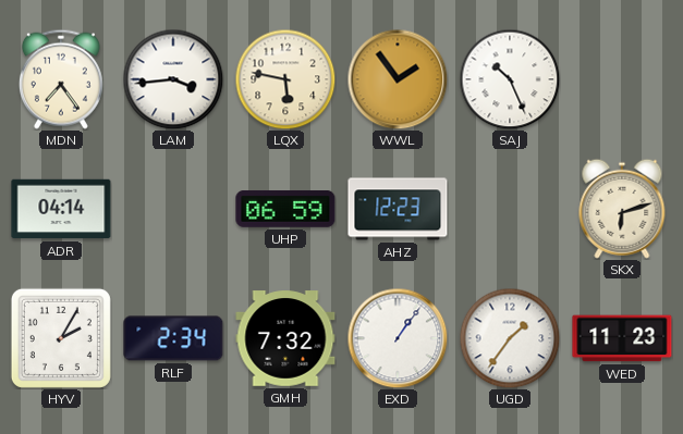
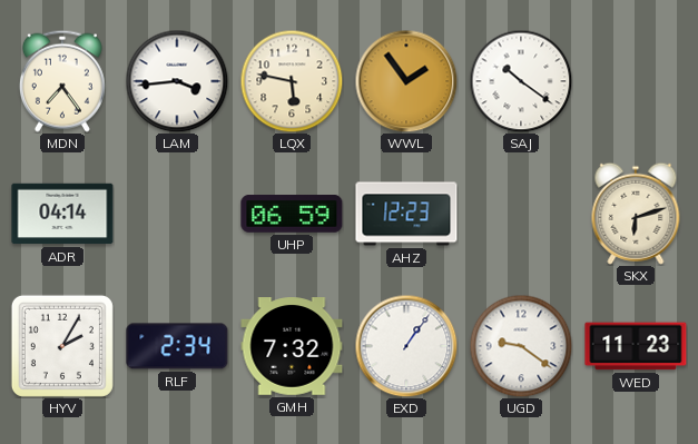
SAJ: 10:26 -> 10:21 (521, 81)
UGD: 1:36 -> 9:21 (521, 346)
